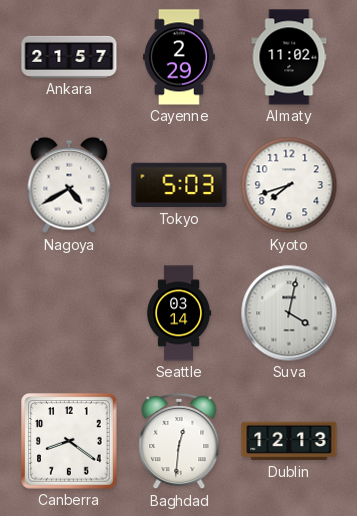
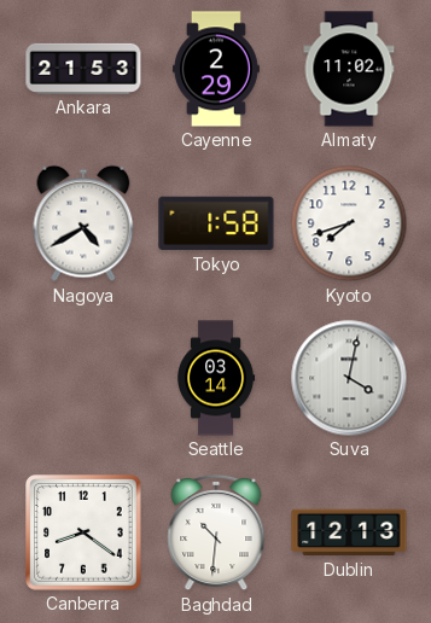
Ankara: 21:57 -> 21:53 (83, 69)
Tokyo: 5:03 -> 1:58 (216, 223)
Baghdad: 12:31 -> 10:31 (216, 532)
